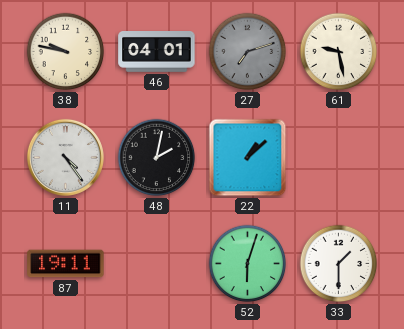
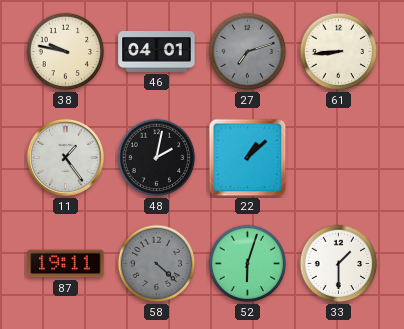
61: 9:28 -> 8:44 (339, 52)
11: 4:24 -> 1:24 (65, 157)
58: none -> 4:22 (157, 264)
